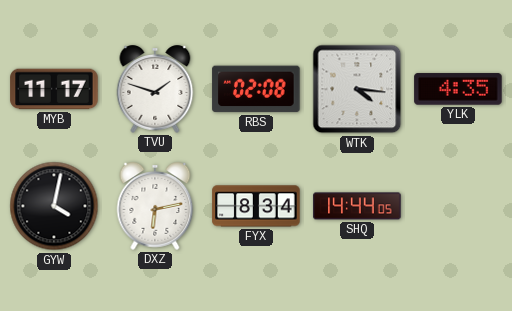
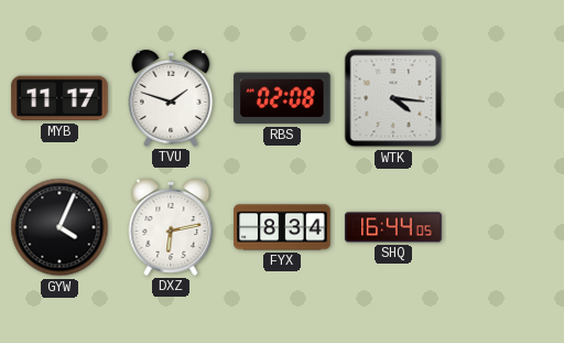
YLK: 4:35 -> none (458, 89)
GYW: 4:02 -> 4:04 (59, 227)
SHQ: 14:44 -> 16:44 (393, 227)
